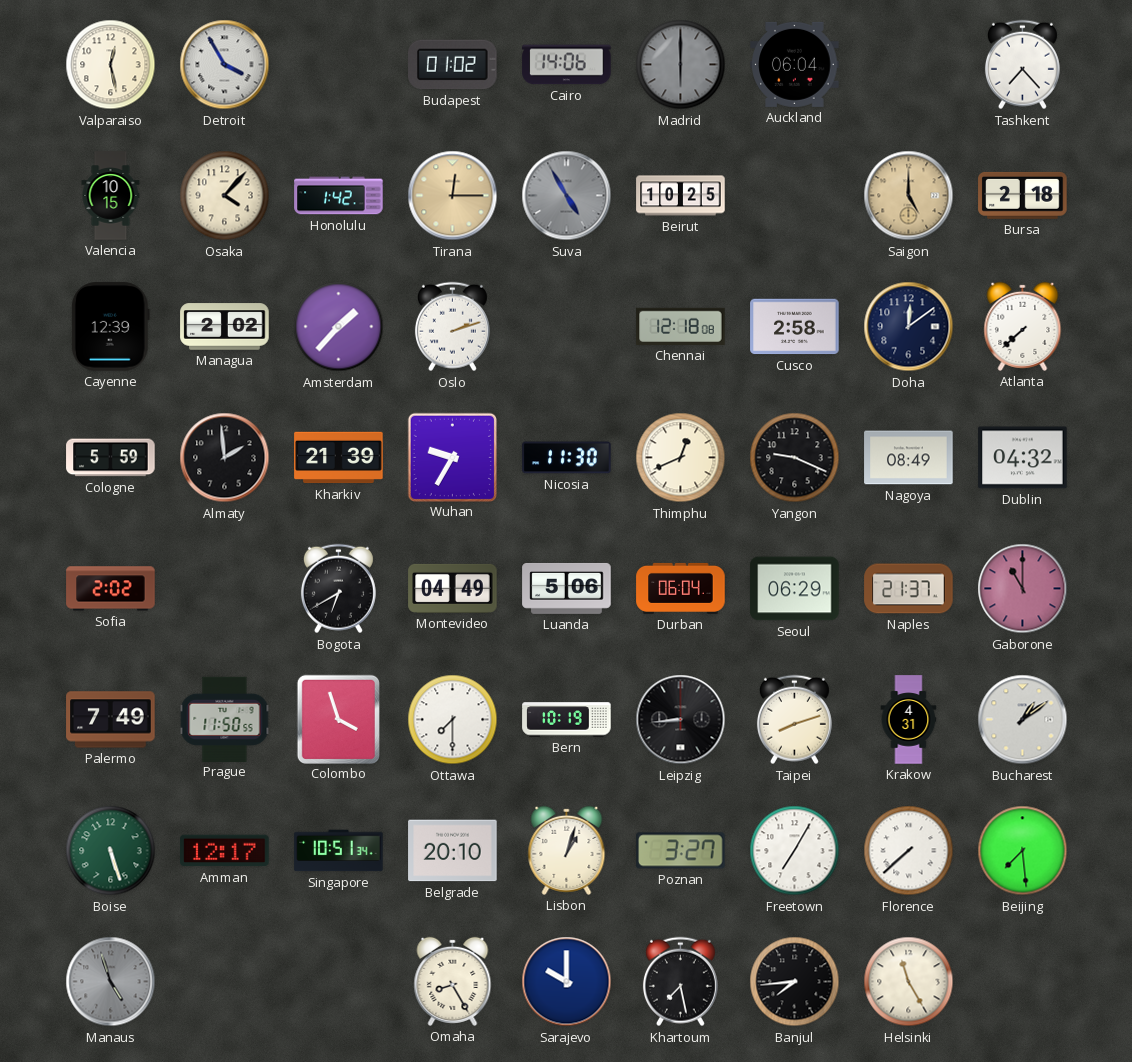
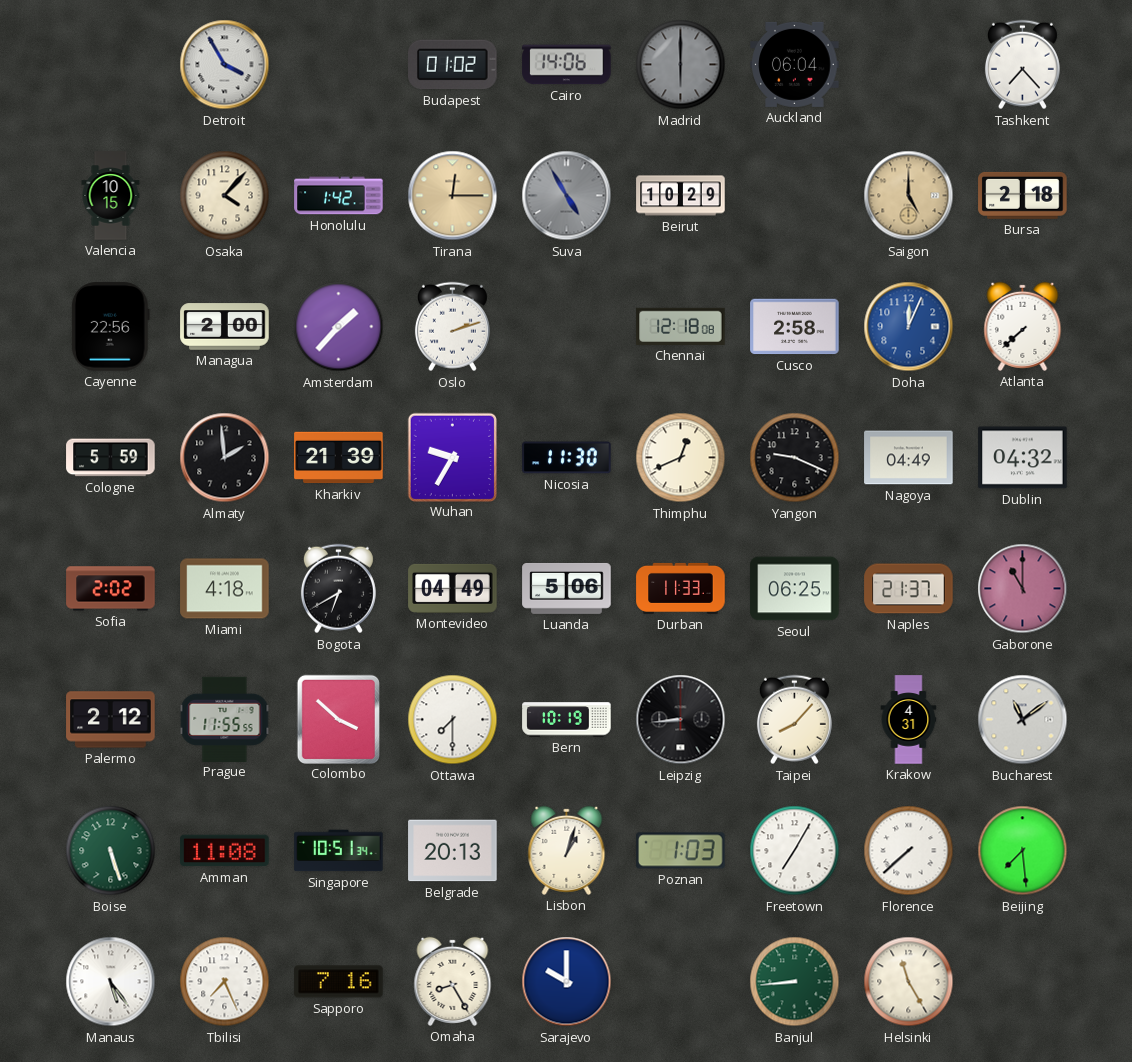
Valparaiso: 12:28 -> none (111, 65)
Beirut: 10:25 -> 10:29 (681, 196)
Cayenne: 12:39 -> 22:56 (110, 327)
Managua: 2:02 -> 2:00 (225, 327)
Doha: 12:09 -> 12:04 (909, 327)
Doha dial: navy -> blue (909, 327)
Nagoya: 08:49 -> 04:49 (909, 458)
Miami: none -> 4:18 (225, 589)
Durban: 06:04 -> 11:33 (681, 588)
Seoul: 06:29 -> 06:25 (795, 589)
Palermo: 7:49 -> 2:12 (111, 720)
Prague: 11:50 -> 11:55 (225, 719)
Colombo: 3:57 -> 3:52 (338, 719)
Taipei: 8:12 -> 8:07 (794, 720)
Bucharest: 1:09 -> 11:09 (1023, 720)
Amman: 12:17 -> 11:08 (225, 851)
Belgrade: 20:10 -> 20:13 (453, 851)
Poznan: 3:27 -> 1:03 (681, 851)
Manaus: 4:57 -> 5:24 (111, 982)
Manaus dial: grey -> white (111, 982)
Tbilisi: none -> 7:26 (225, 982)
Sapporo: none -> 7:16 (339, 982)
Khartoum: 7:28 -> none (680, 982)
Banjul: 7:44 -> 8:44 (795, 982)
Banjul dial: black -> green (795, 982)
